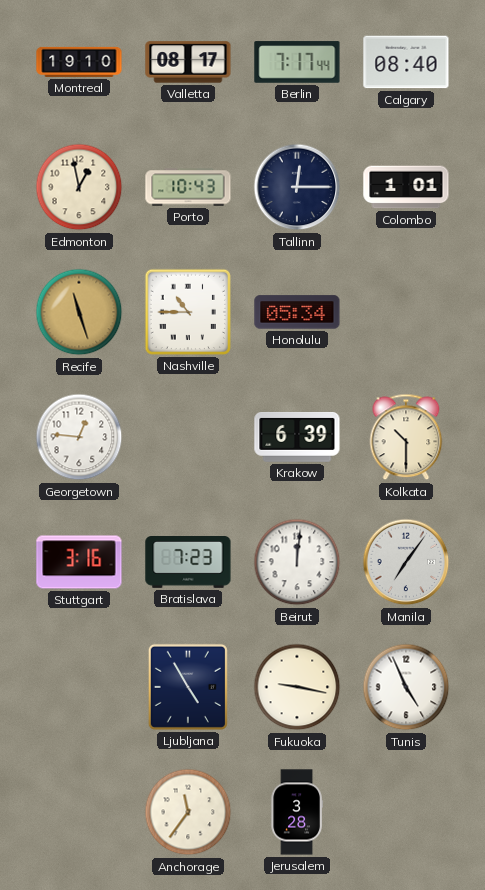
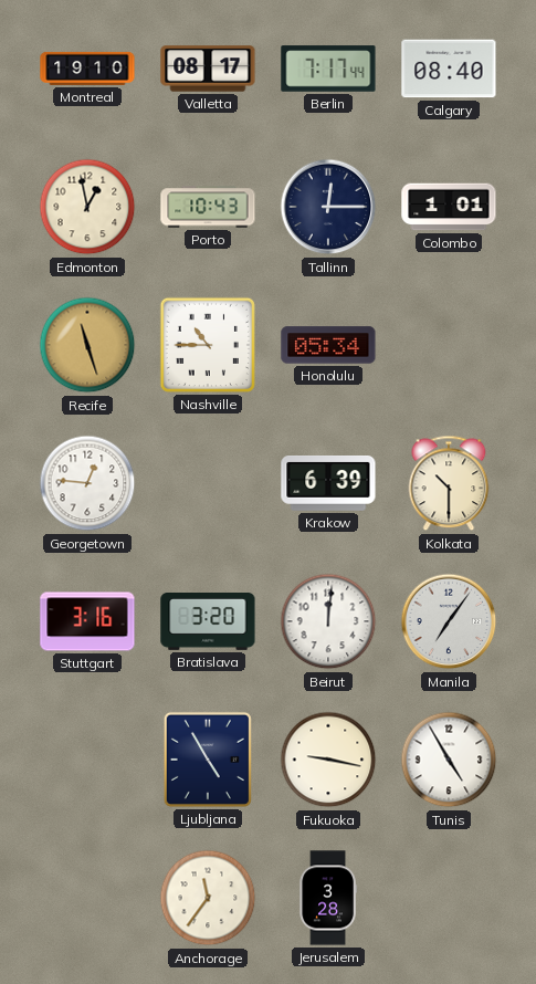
Bratislava: 7:23 -> 3:20 (208, 622)
Tunis: 4:56 -> 4:55 (449, 760)
